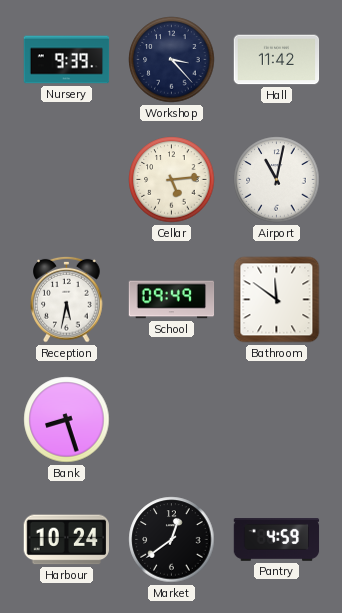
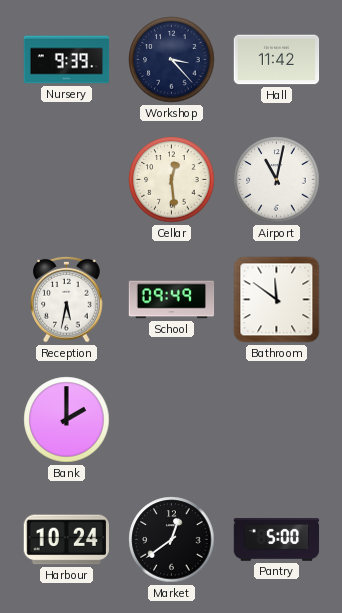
Cellar: 5:14 -> 12:29 (172, 180)
Bank: 8:27 -> 2:00 (67, 420)
Pantry: 4:59 -> 5:00 (277, 540)
